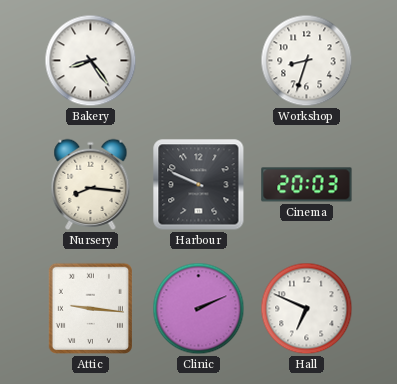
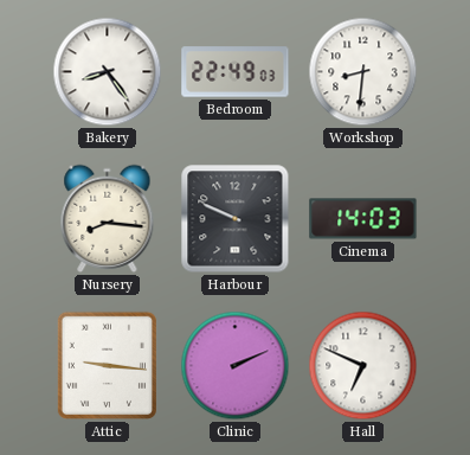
Bedroom: none -> 22:49 (236, 72)
Workshop: 8:33 -> 8:31 (363, 72)
Cinema: 20:03 -> 14:03 (363, 219)
